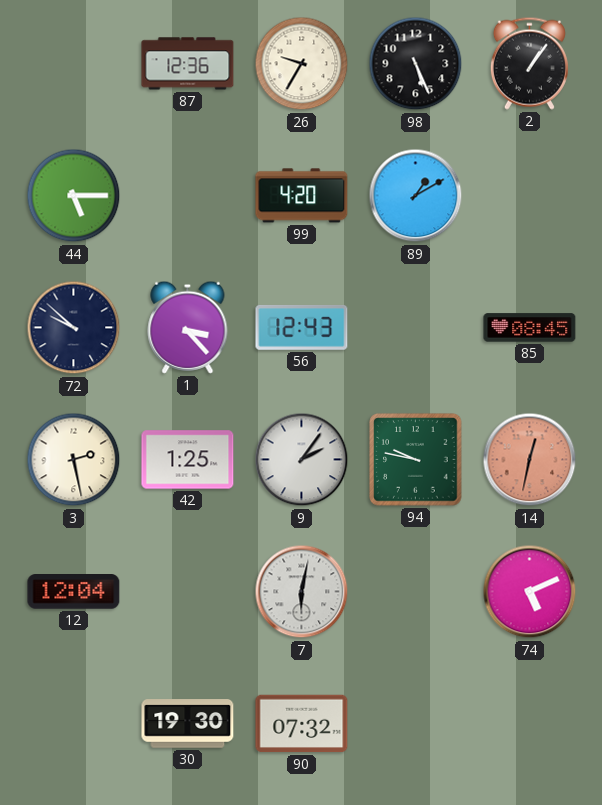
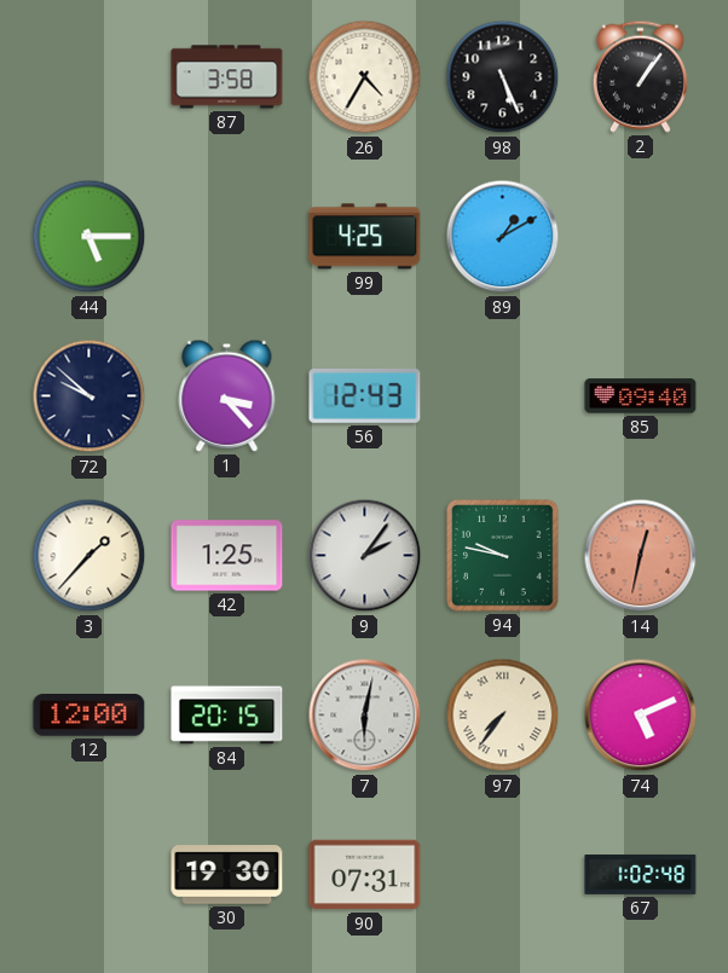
87: 12:36 -> 3:58 (227, 77)
26: 9:35 -> 4:35 (365, 77)
99: 4:20 -> 4:25 (365, 237)
85: 08:45 -> 09:40 (641, 396)
3: 2:28 -> 1:37 (89, 556)
12: 12:04 -> 12:00 (89, 716)
84: none -> 20:15 (227, 716)
97: none -> 7:36 (503, 716)
90: 07:32 -> 07:31 (365, 875)
67: none -> 1:02 (641, 874)
